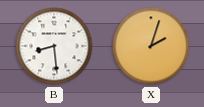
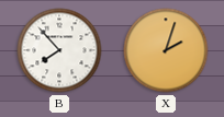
B: 8:29 -> 7:53 (59, 50)
